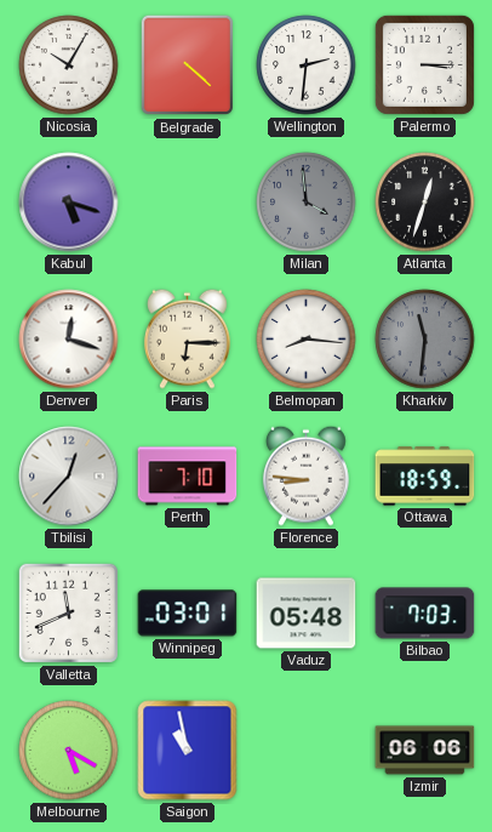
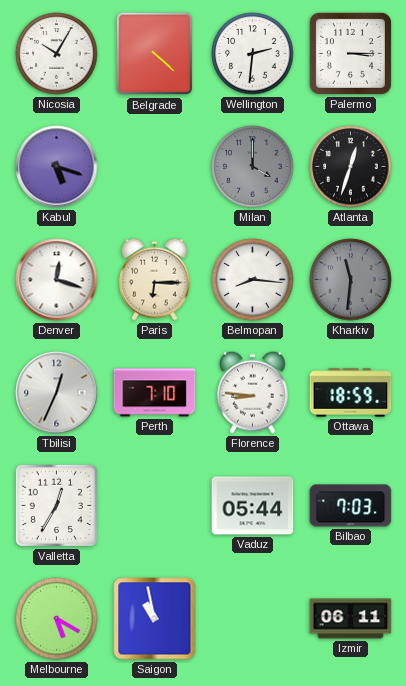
Milan: 3:59 -> 4:00 (253, 167)
Tbilisi: 12:37 -> 12:34 (57, 393)
Valletta: 11:41 -> 12:35 (56, 505)
Winnipeg: 03:01 -> none (188, 614)
Vaduz: 05:48 -> 05:44 (253, 506)
Izmir: 06:06 -> 06:11 (351, 619)
